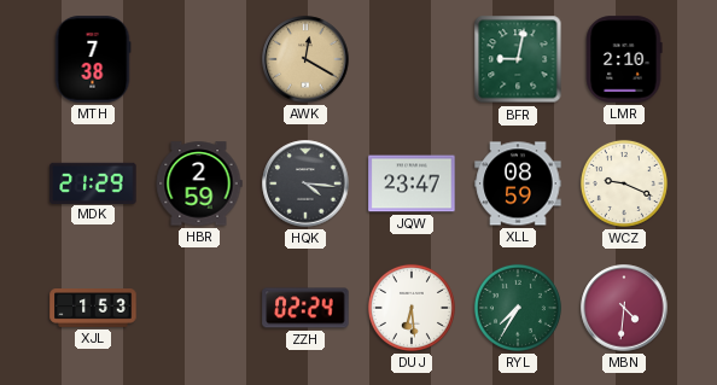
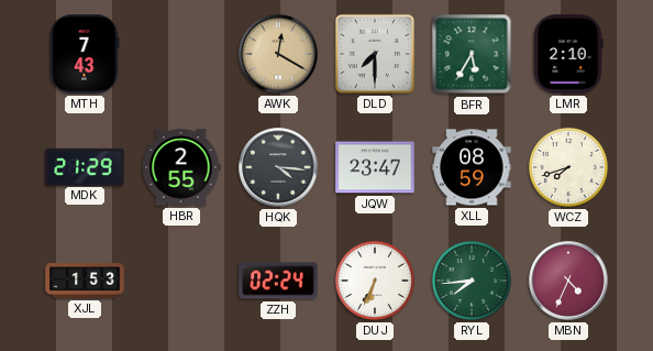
MTH: 7:38 -> 7:43 (85, 54)
DLD: none -> 7:30 (375, 54)
BFR: 9:02 -> 5:35 (472, 54)
HBR: 2:59 -> 2:55 (181, 167)
WCZ: 9:19 -> 7:42 (568, 167)
DUJ: 6:29 -> 6:34 (375, 281)
RYL: 7:35 -> 7:44 (472, 281)
MBN: 4:31 -> 4:34 (568, 281)
